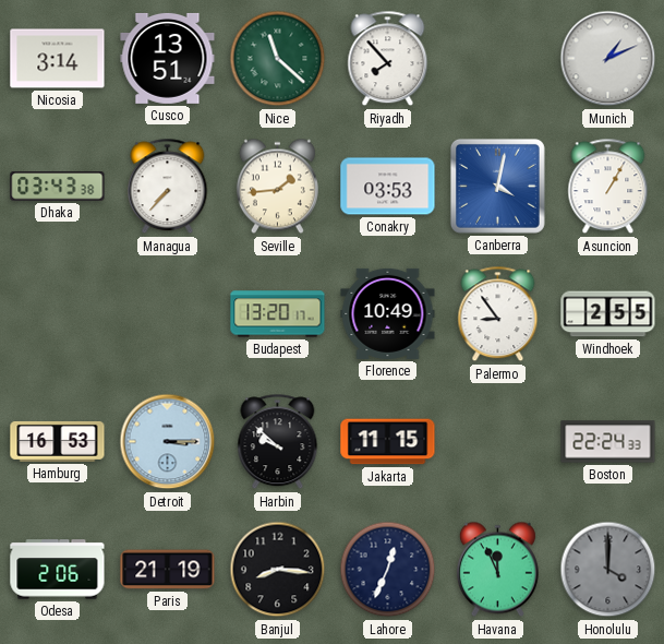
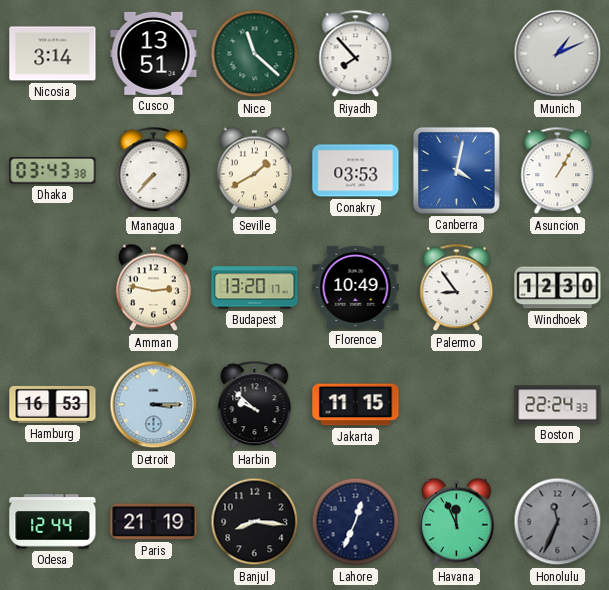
Seville: 1:44 -> 1:40 (254, 171)
Amman: none -> 2:47 (153, 288)
Windhoek: 2:55 -> 12:30 (558, 288)
Odesa: 2:06 -> 12:44 (53, 522)
Honolulu: 4:00 -> 11:34 (558, 522)
